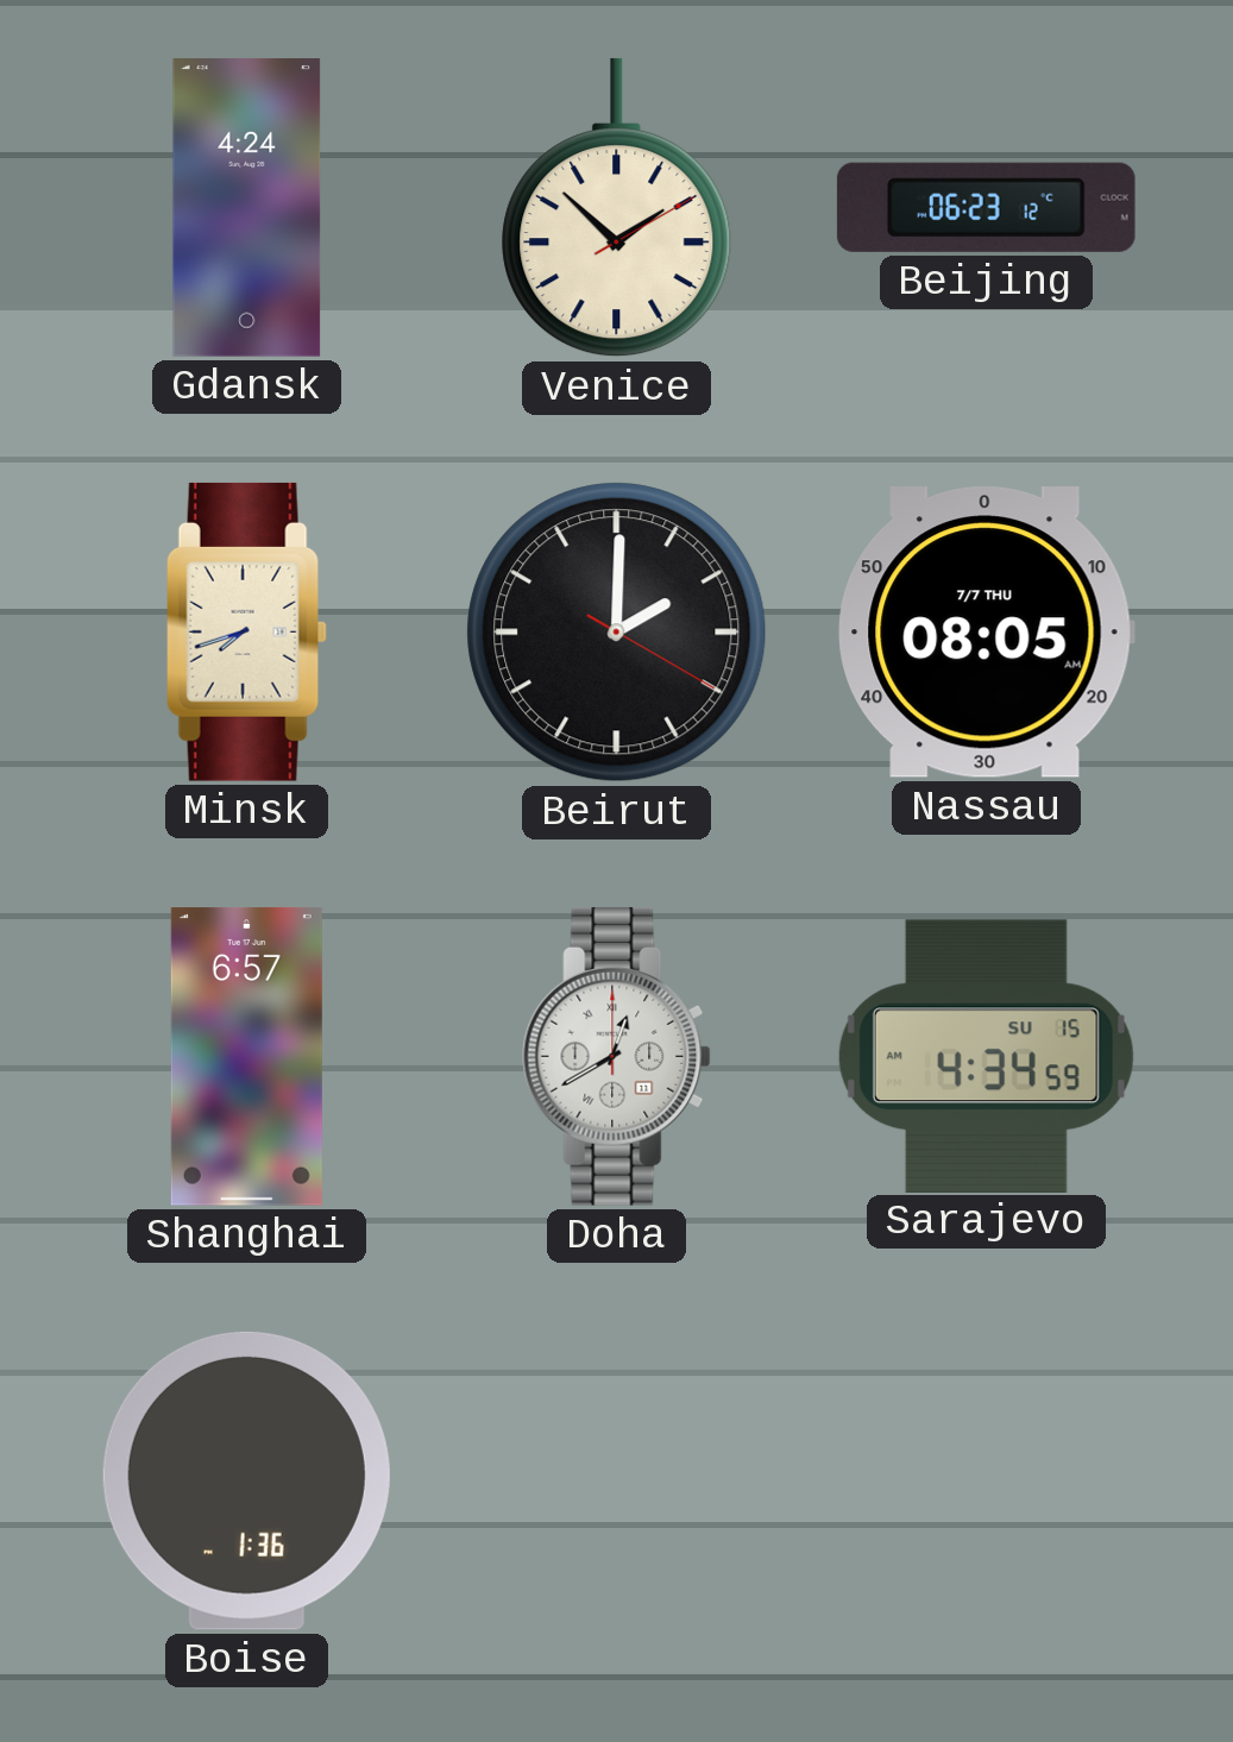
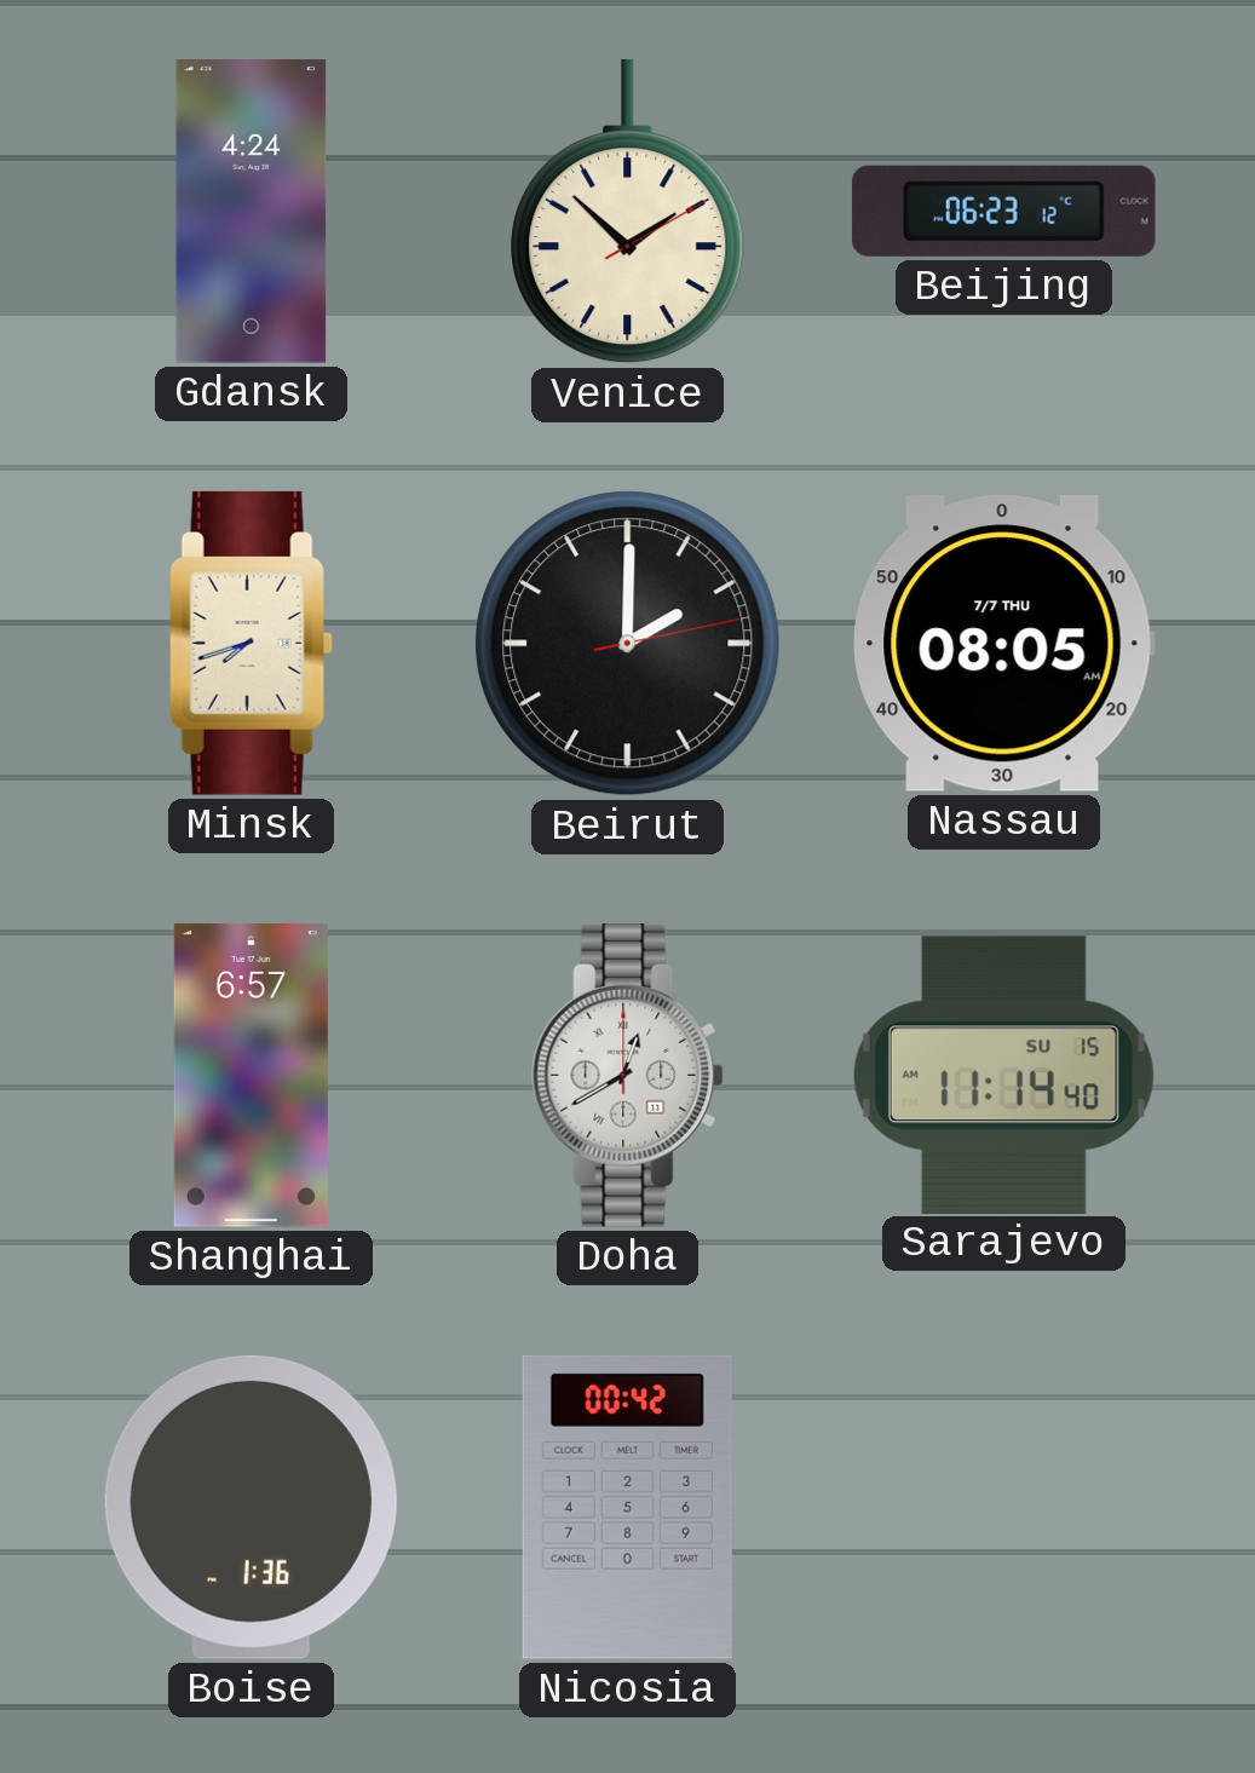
Beirut: 2:00:20 -> 2:00:13 (628, 644)
Sarajevo: 4:34 -> 11:14 (1003, 1075)
Nicosia: none -> 00:42 (627, 1507)
